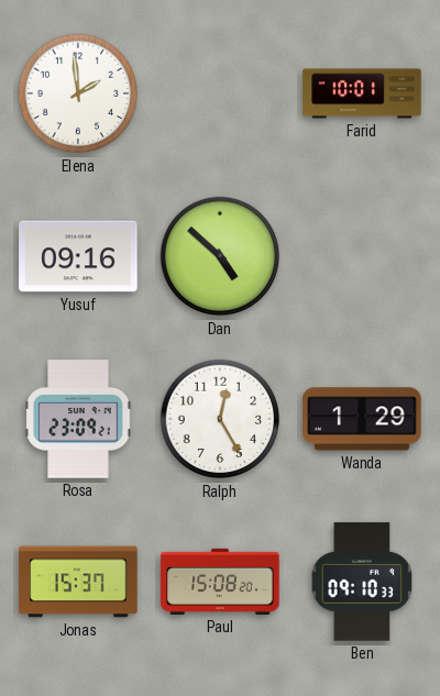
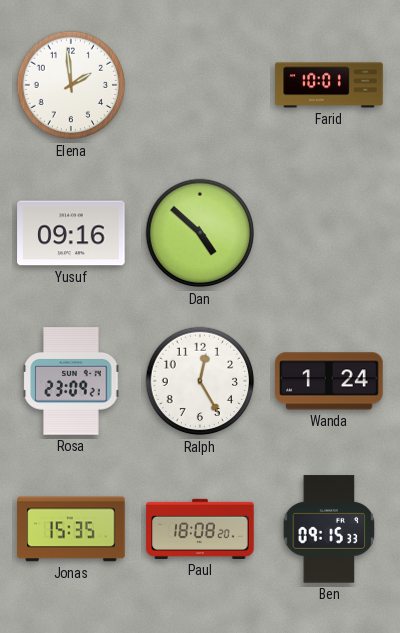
Wanda: 1:29 -> 1:24 (329, 381)
Jonas: 15:37 -> 15:35 (71, 529)
Paul: 15:08 -> 18:08 (200, 529)
Ben: 09:10 -> 09:15 (329, 529)
